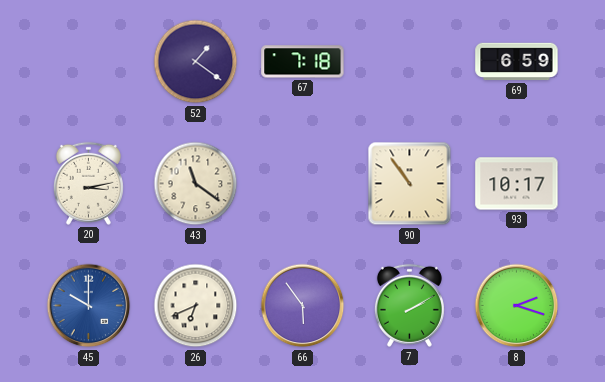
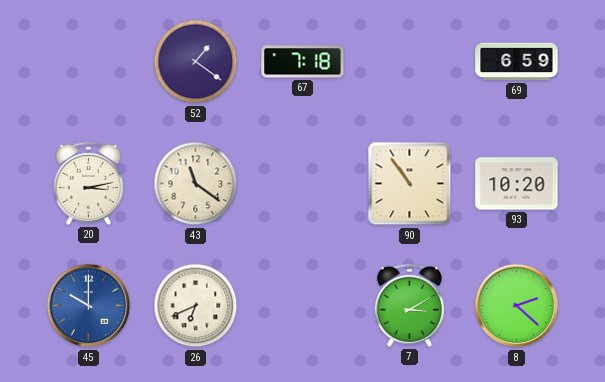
93: 10:17 -> 10:20 (517, 184)
66: 5:54 -> none (303, 306)
7: 2:10 -> 3:10 (409, 305)
8: 2:18 -> 2:22 (517, 306)
